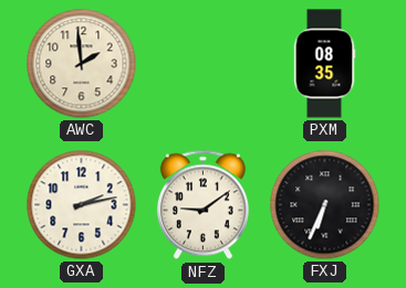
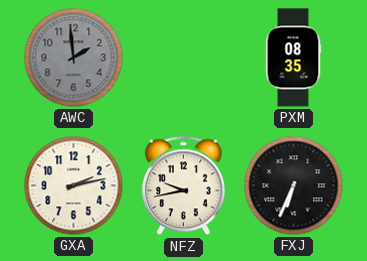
AWC dial: cream -> grey (74, 58)
NFZ: 9:09 -> 9:43 (183, 186)
